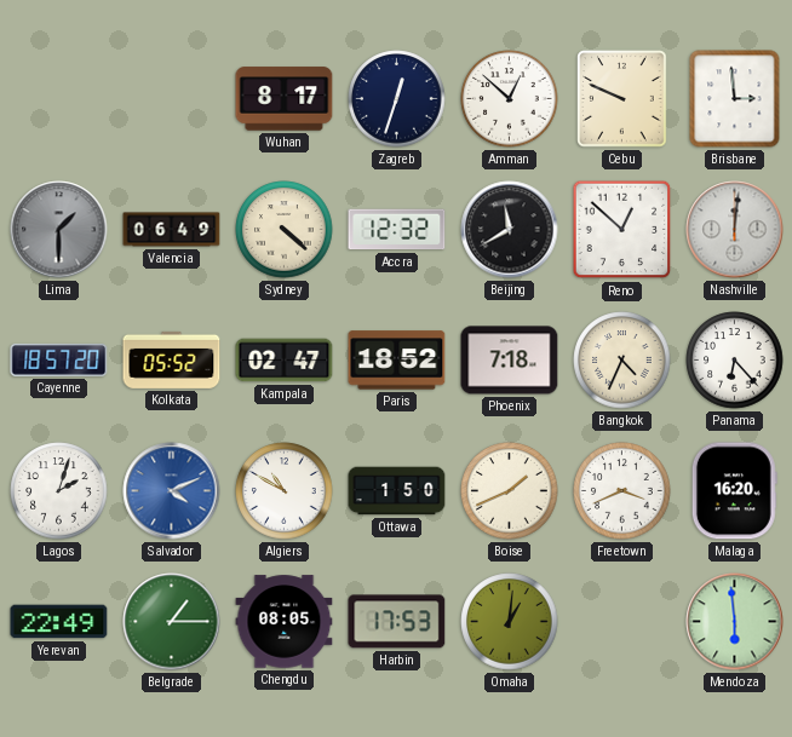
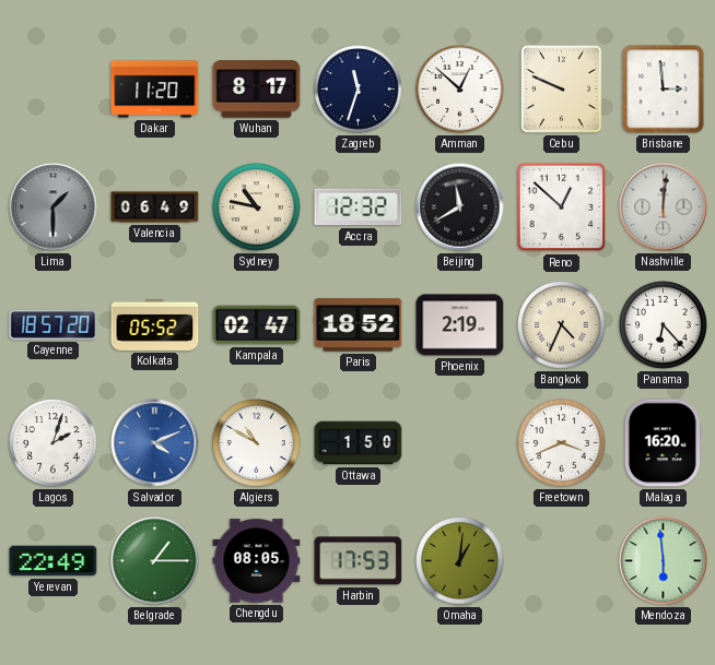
Dakar: none -> 11:20 (155, 90)
Zagreb: 12:33 -> 11:33 (359, 90)
Sydney: 4:22 -> 10:47 (257, 207)
Phoenix: 7:18 -> 2:19 (460, 325)
Boise: 1:41 -> none (510, 491)
